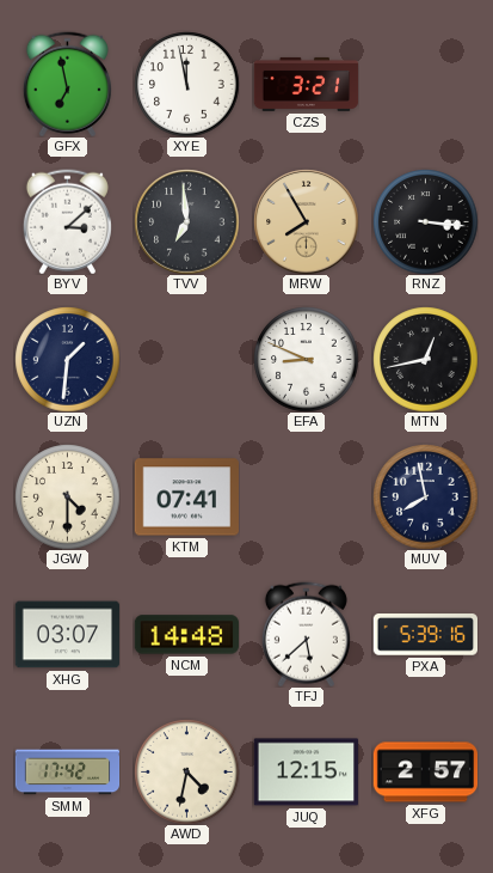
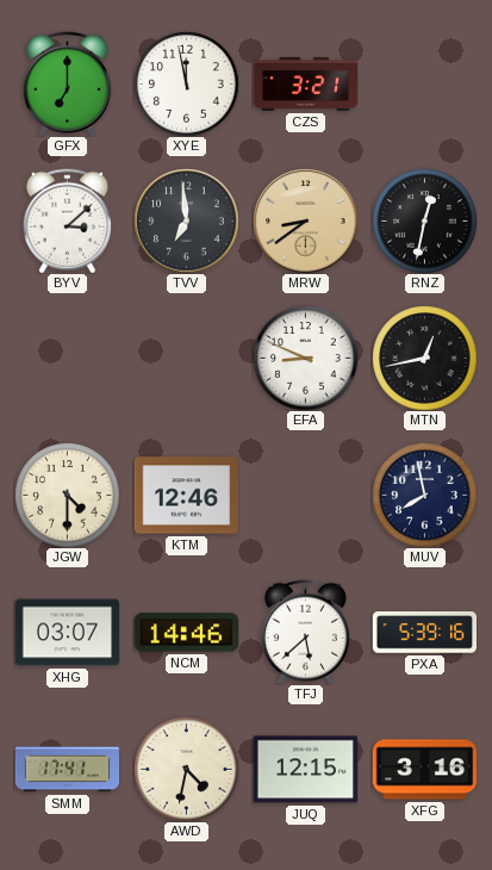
GFX: 6:58 -> 7:00 (67, 83)
MRW: 7:55 -> 8:39 (305, 220)
RNZ: 3:16 -> 12:32 (424, 220)
UZN: 1:31 -> none (67, 359)
KTM: 07:41 -> 12:46 (186, 496)
NCM: 14:48 -> 14:46 (186, 633)
SMM: 17:42 -> 17:41 (67, 770)
XFG: 2:57 -> 3:16 (424, 770)
